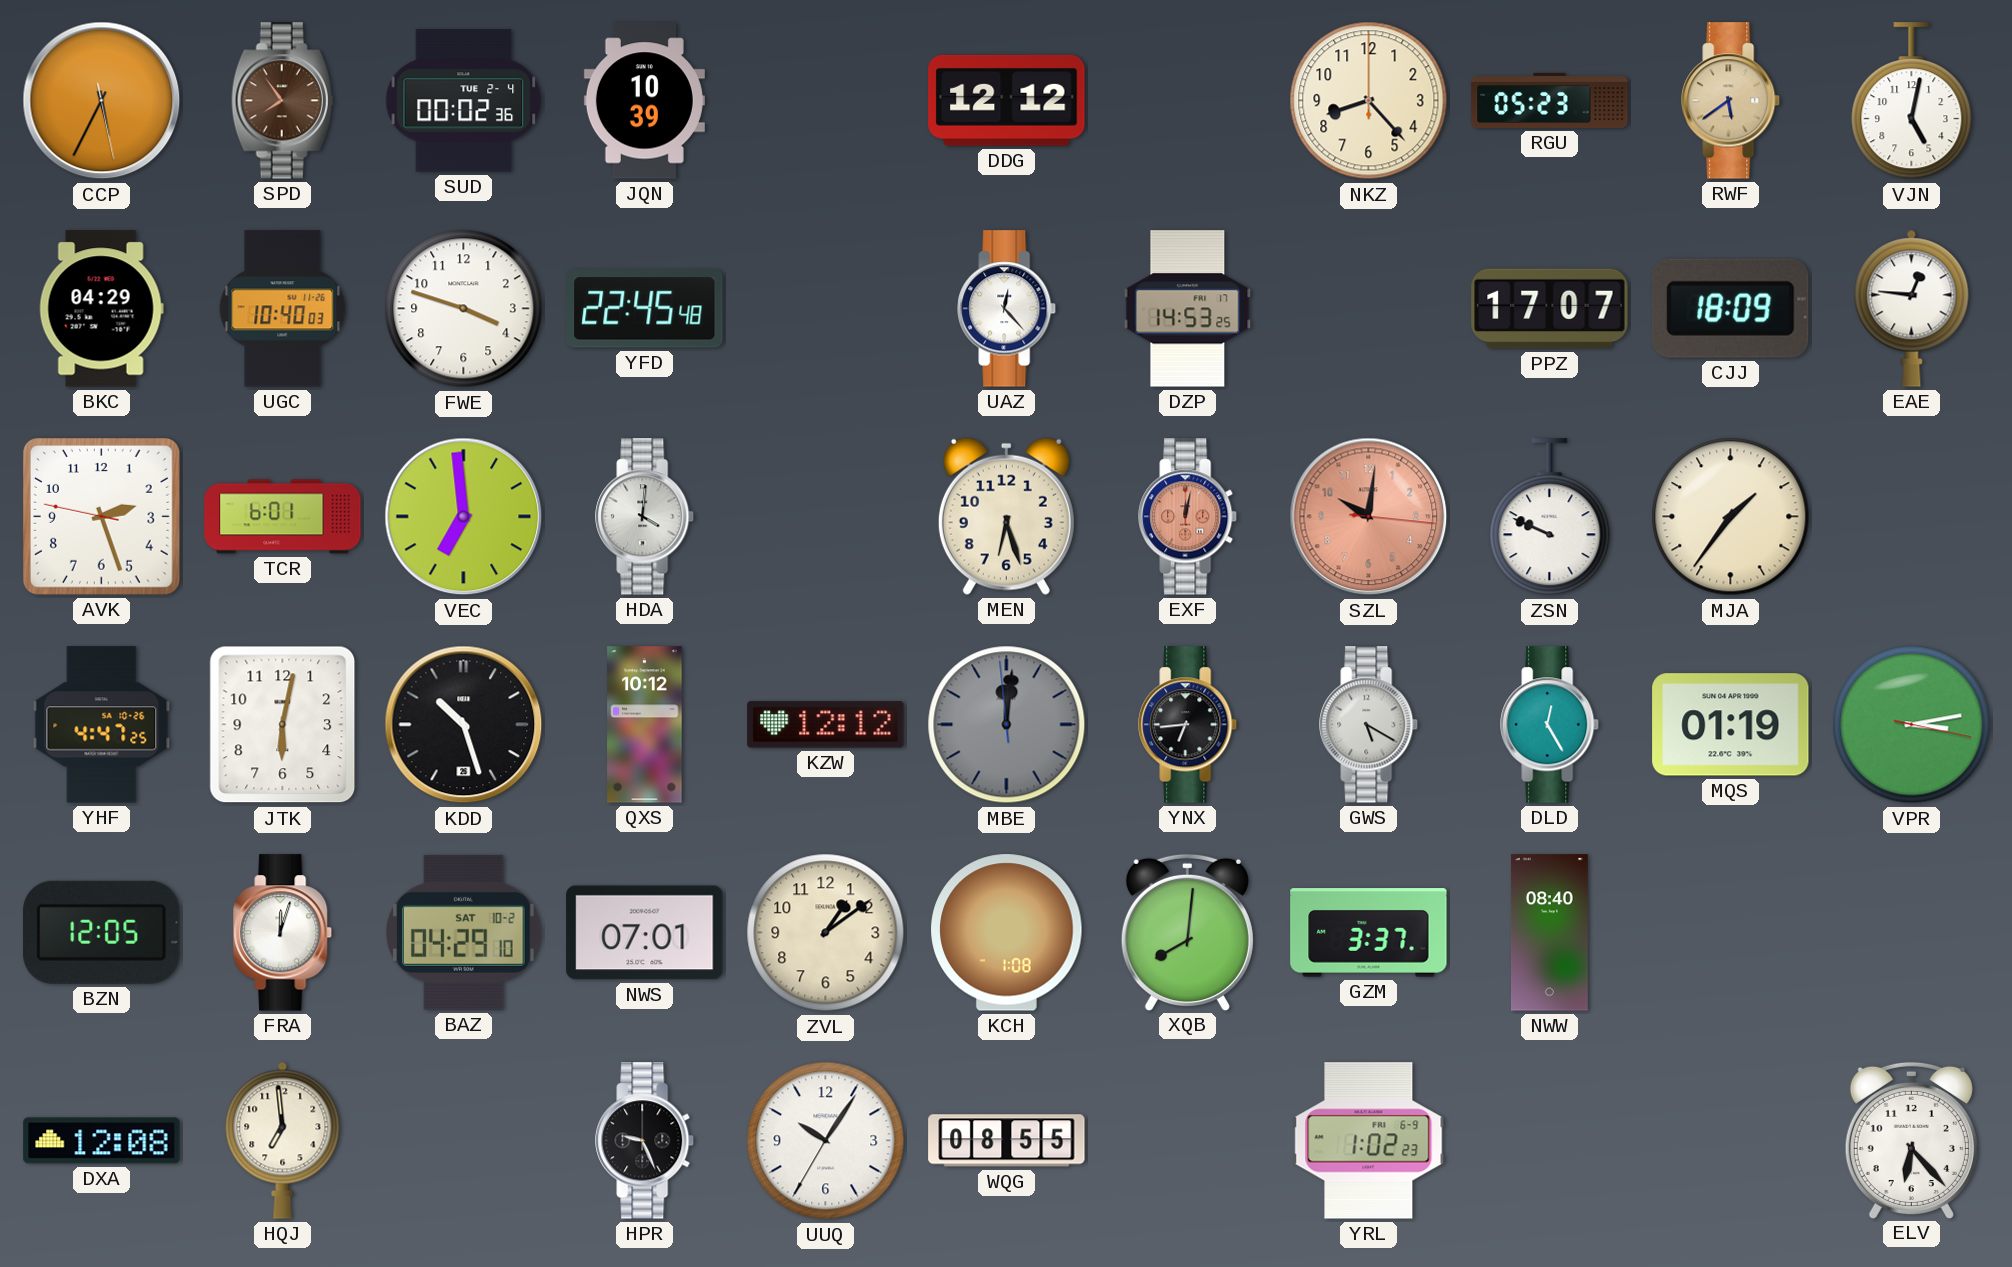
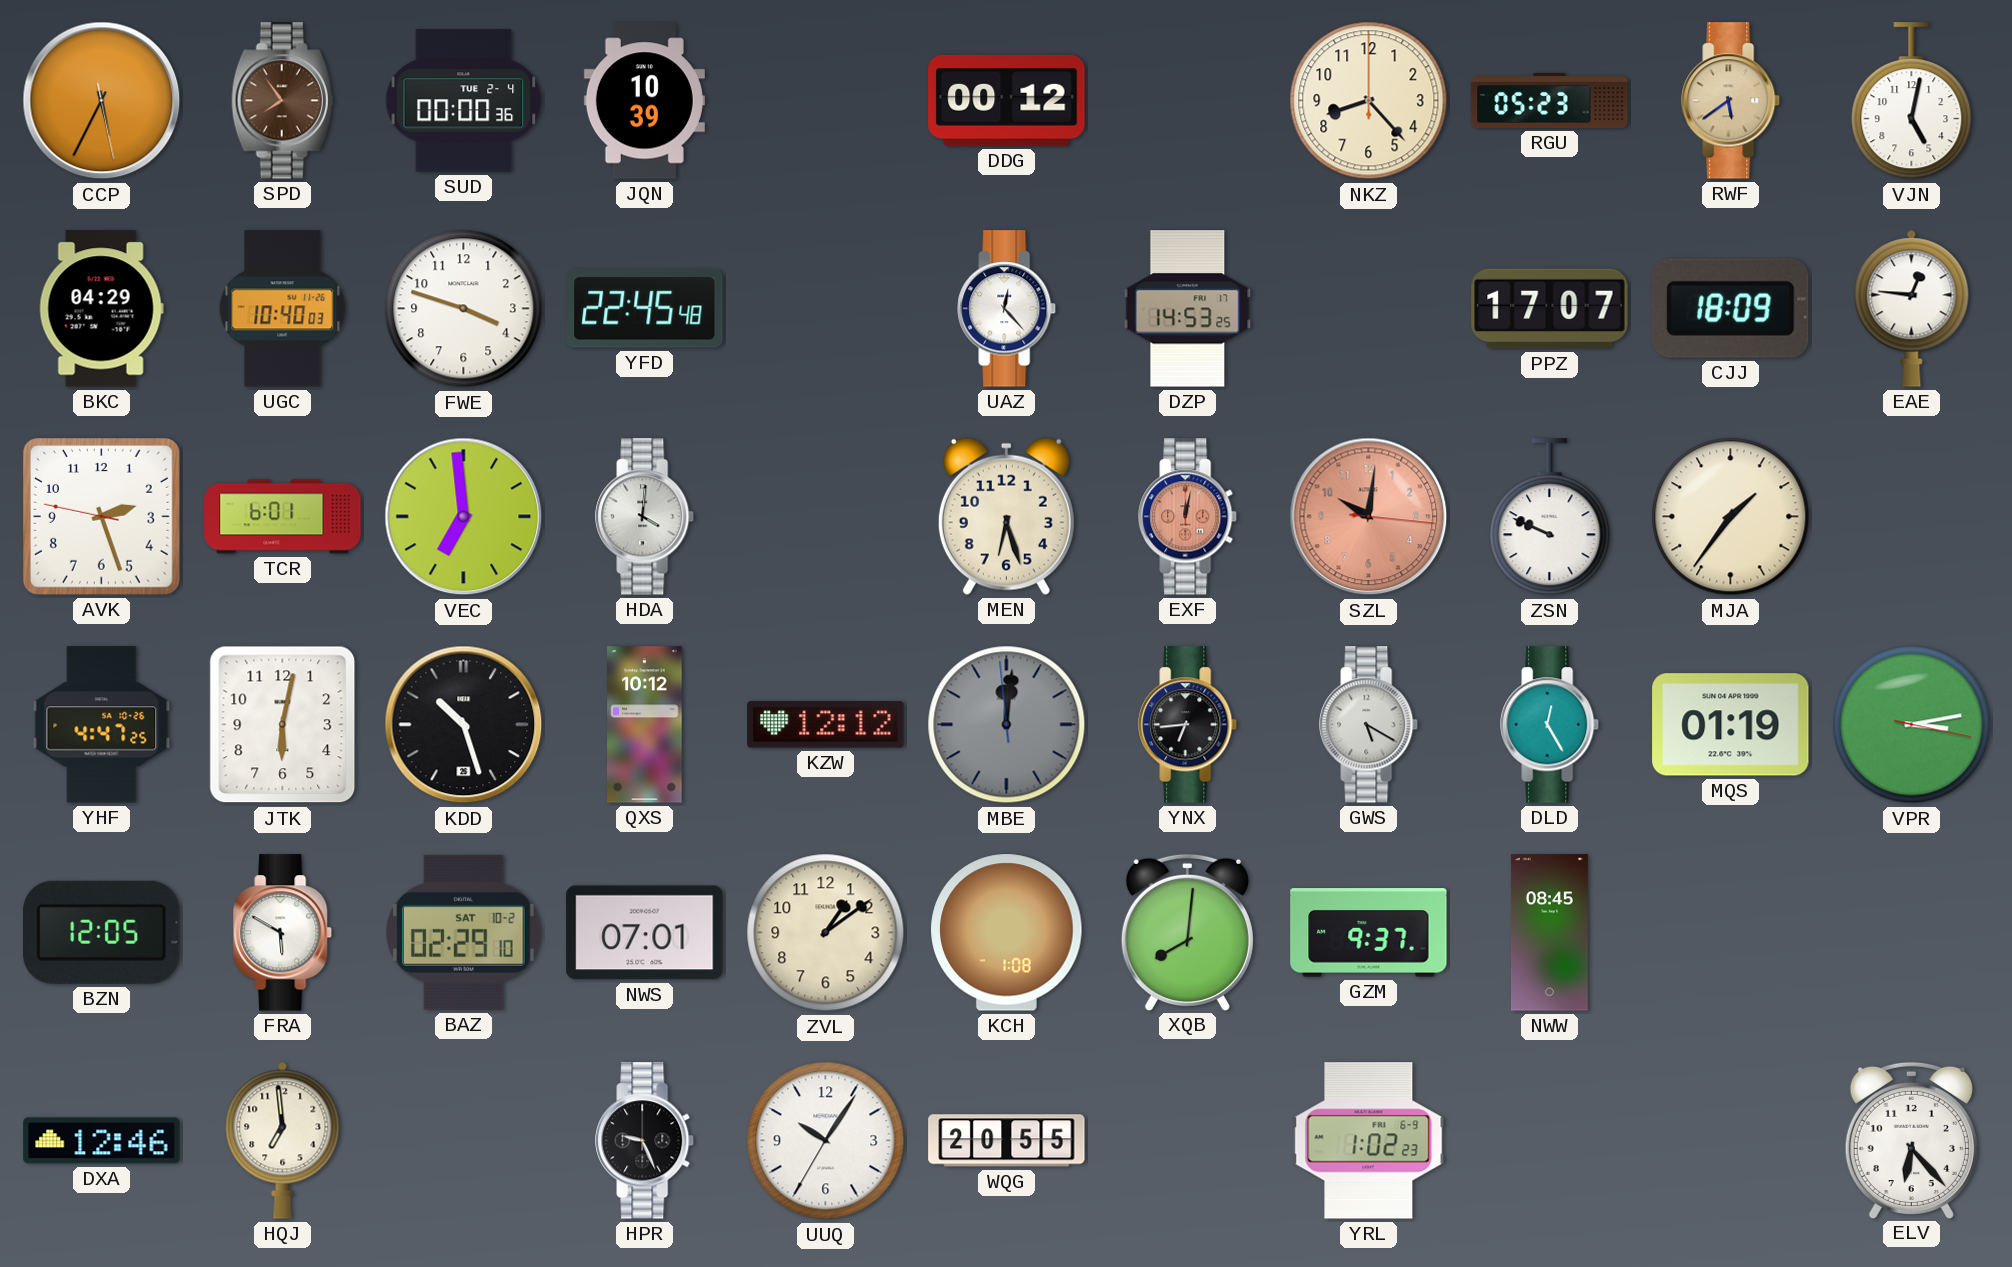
SUD: 00:02 -> 00:00 (464, 101)
DDG: 12:12 -> 00:12 (1007, 100)
FRA: 12:03 -> 5:50 (283, 933)
BAZ: 04:29 -> 02:29 (464, 932)
GZM: 3:37 -> 9:37 (1369, 933)
NWW: 08:40 -> 08:45 (1549, 933)
DXA: 12:08 -> 12:46 (102, 1141)
WQG: 08:55 -> 20:55 (1007, 1141)
